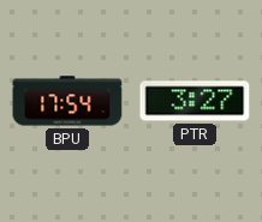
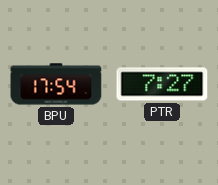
PTR: 3:27 -> 7:27 (162, 84)
